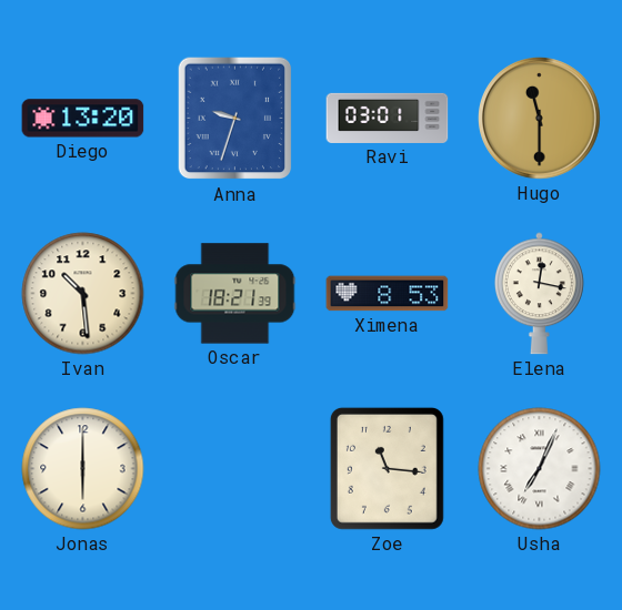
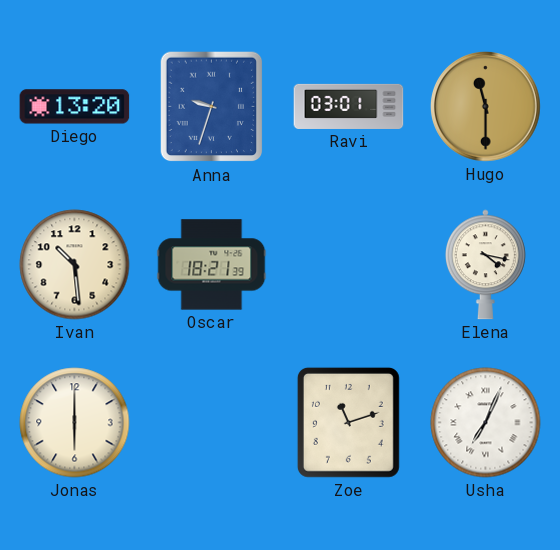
Ximena: 8:53 -> none (388, 294)
Elena: 12:17 -> 4:17 (485, 265)
Zoe: 11:16 -> 11:12 (348, 422)
